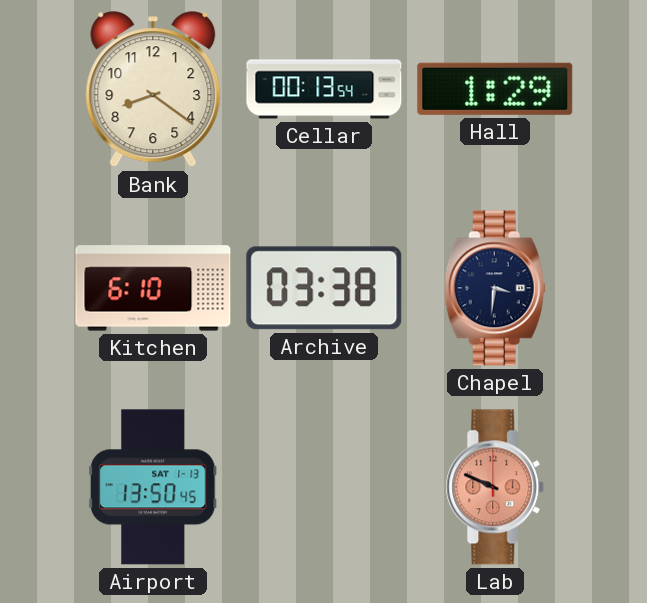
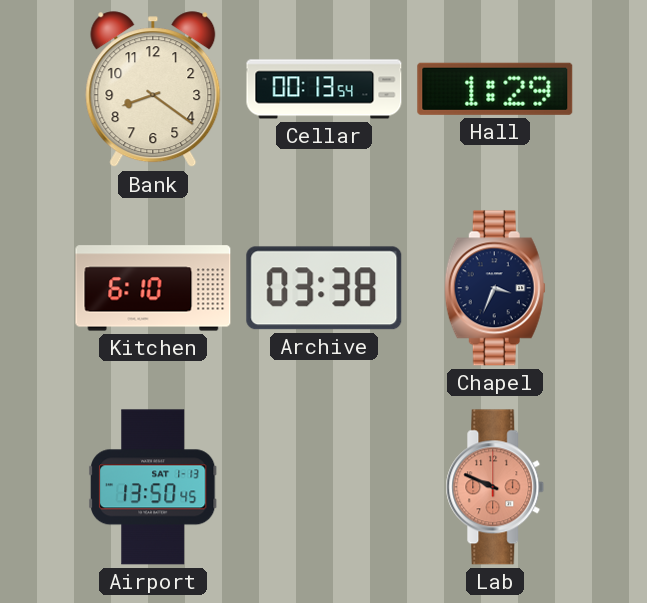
Chapel: 3:31 -> 3:34 (495, 288)
